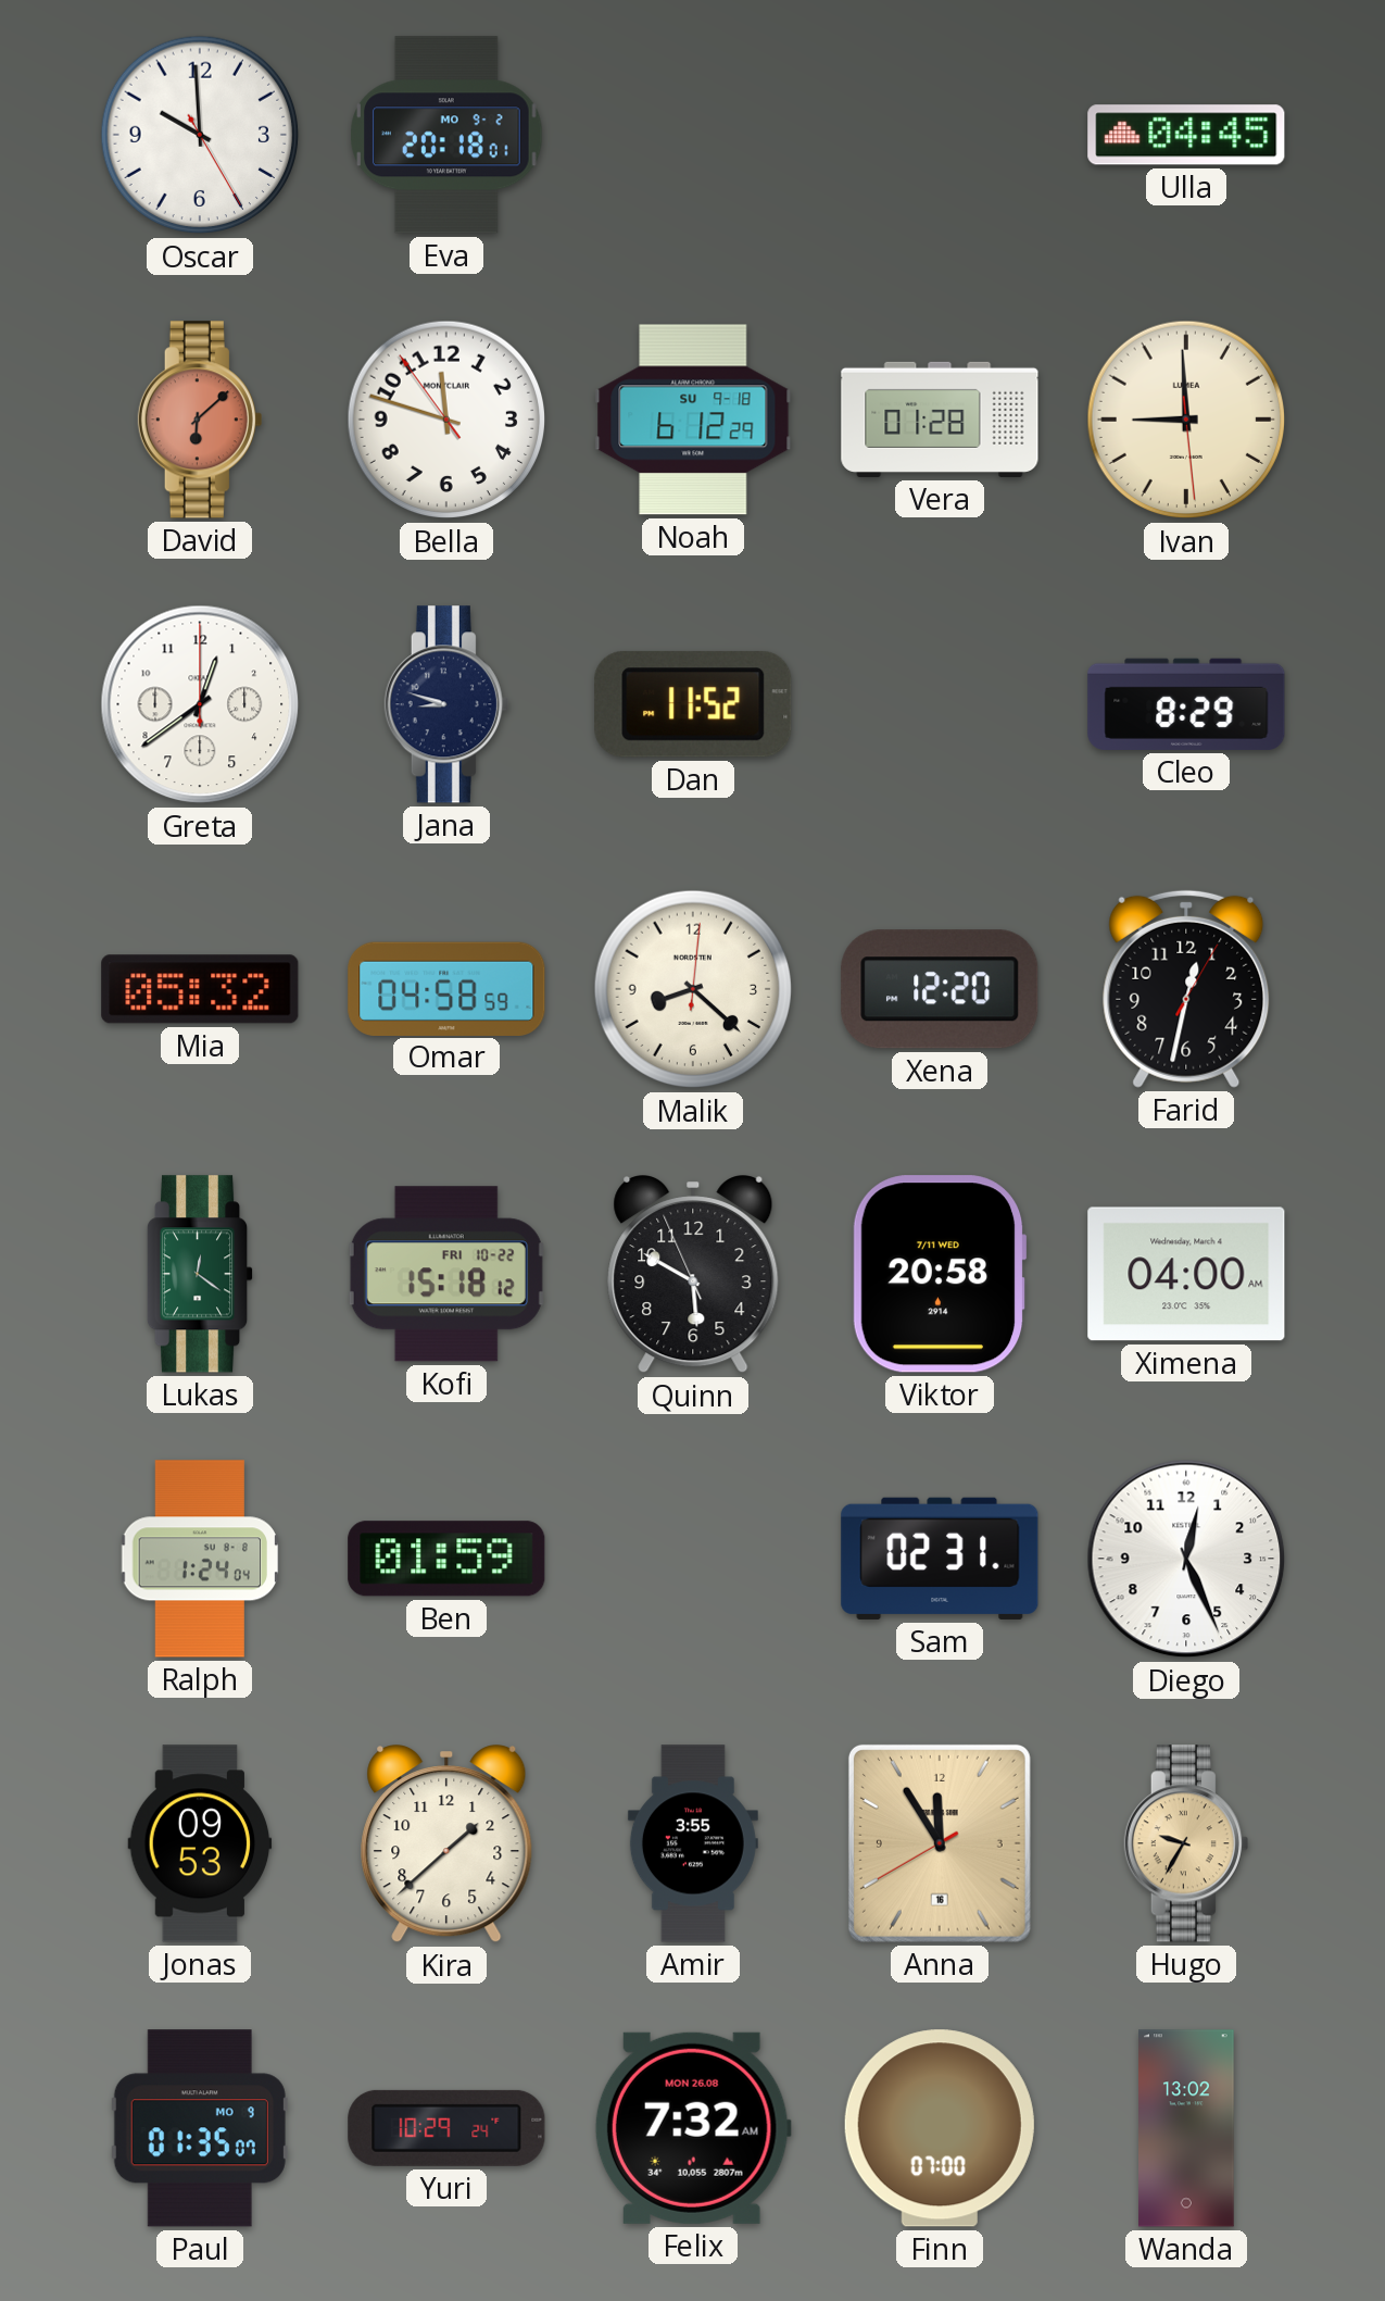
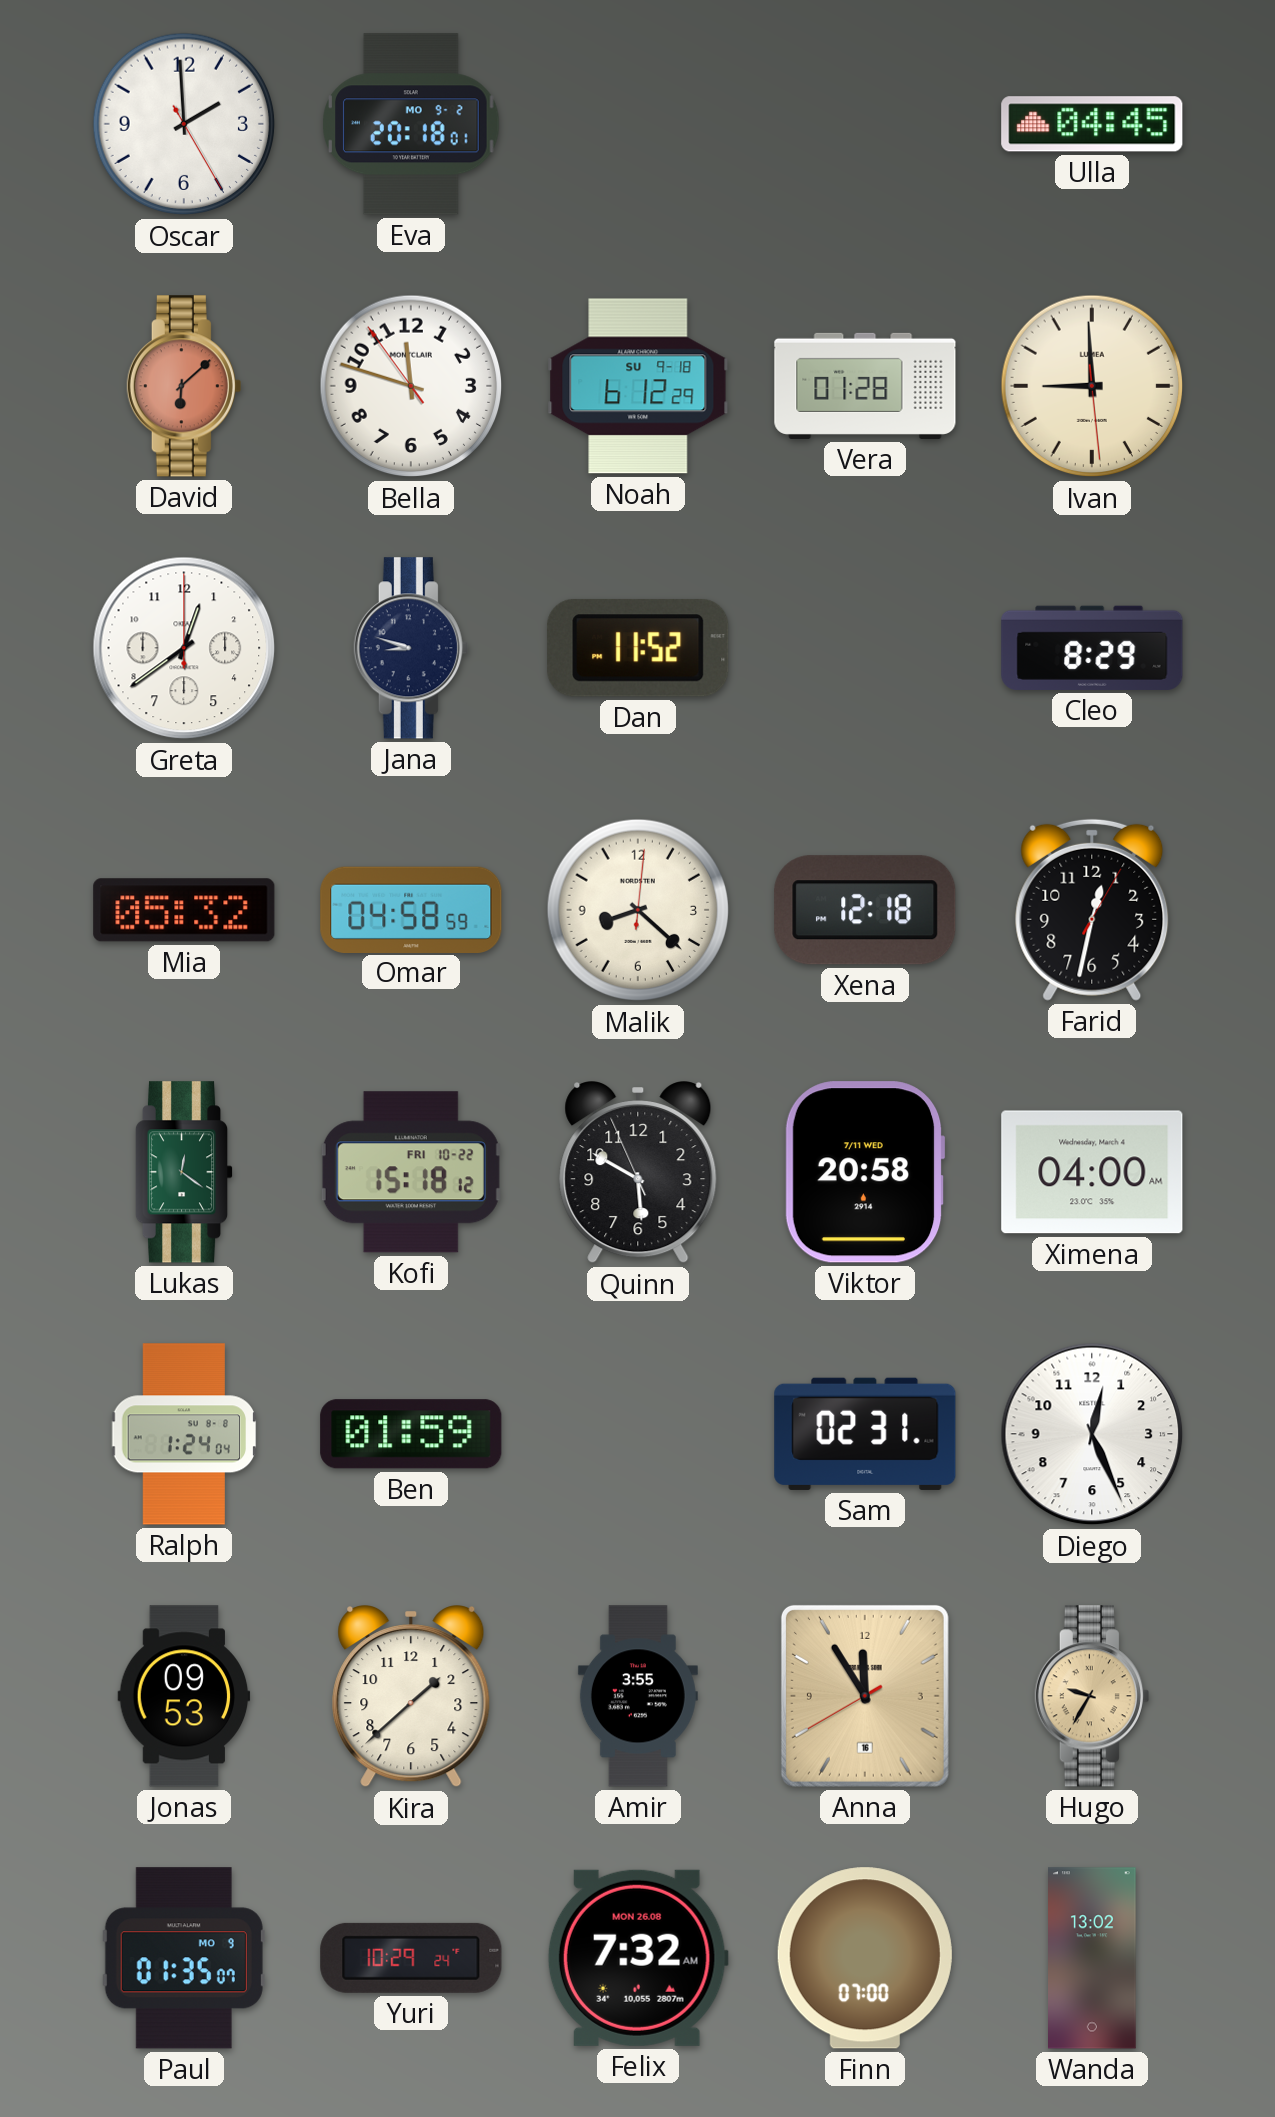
Oscar: 9:59 -> 1:59 (184, 124)
Xena: 12:20 -> 12:18 (865, 910)
